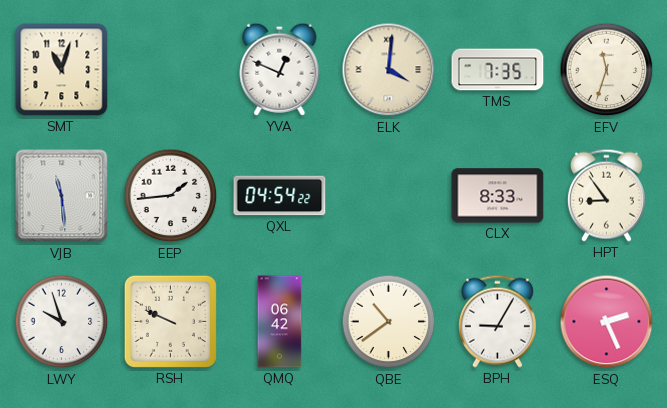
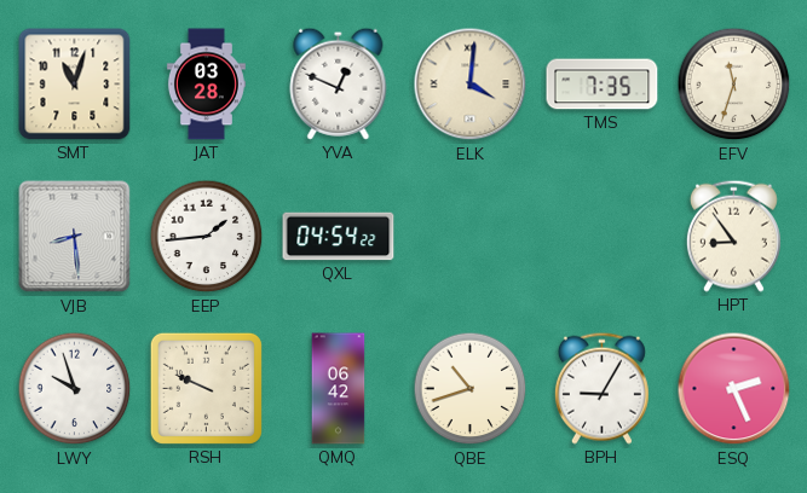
JAT: none -> 03:28 (206, 85)
VJB: 11:29 -> 8:29 (75, 237)
CLX: 8:33 -> none (498, 196)
QBE: 10:39 -> 10:42 (471, 389)
